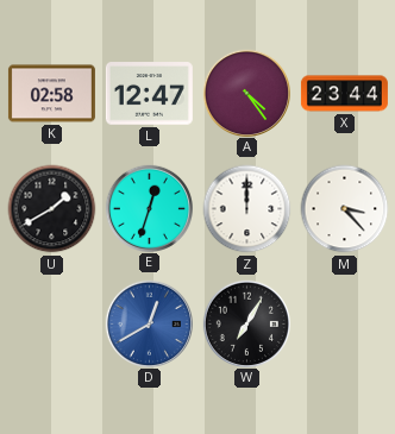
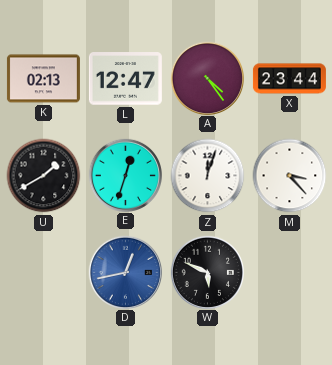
K: 02:58 -> 02:13 (43, 79)
Z: 12:00 -> 12:03 (208, 176)
D: 12:40 -> 12:43 (125, 272)
W: 7:05 -> 5:49 (207, 272)
